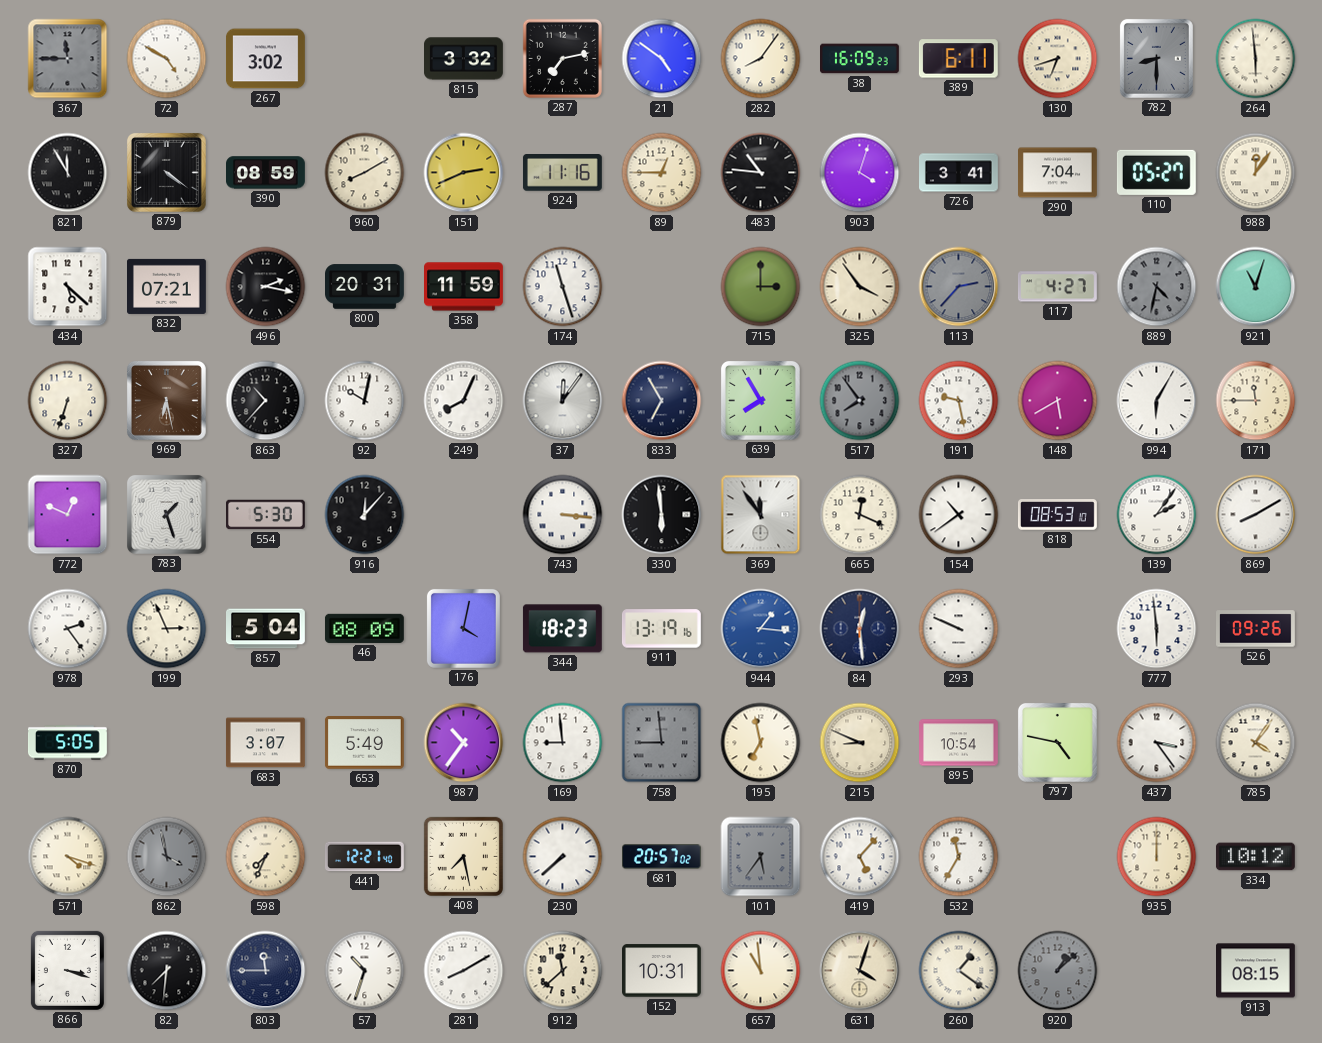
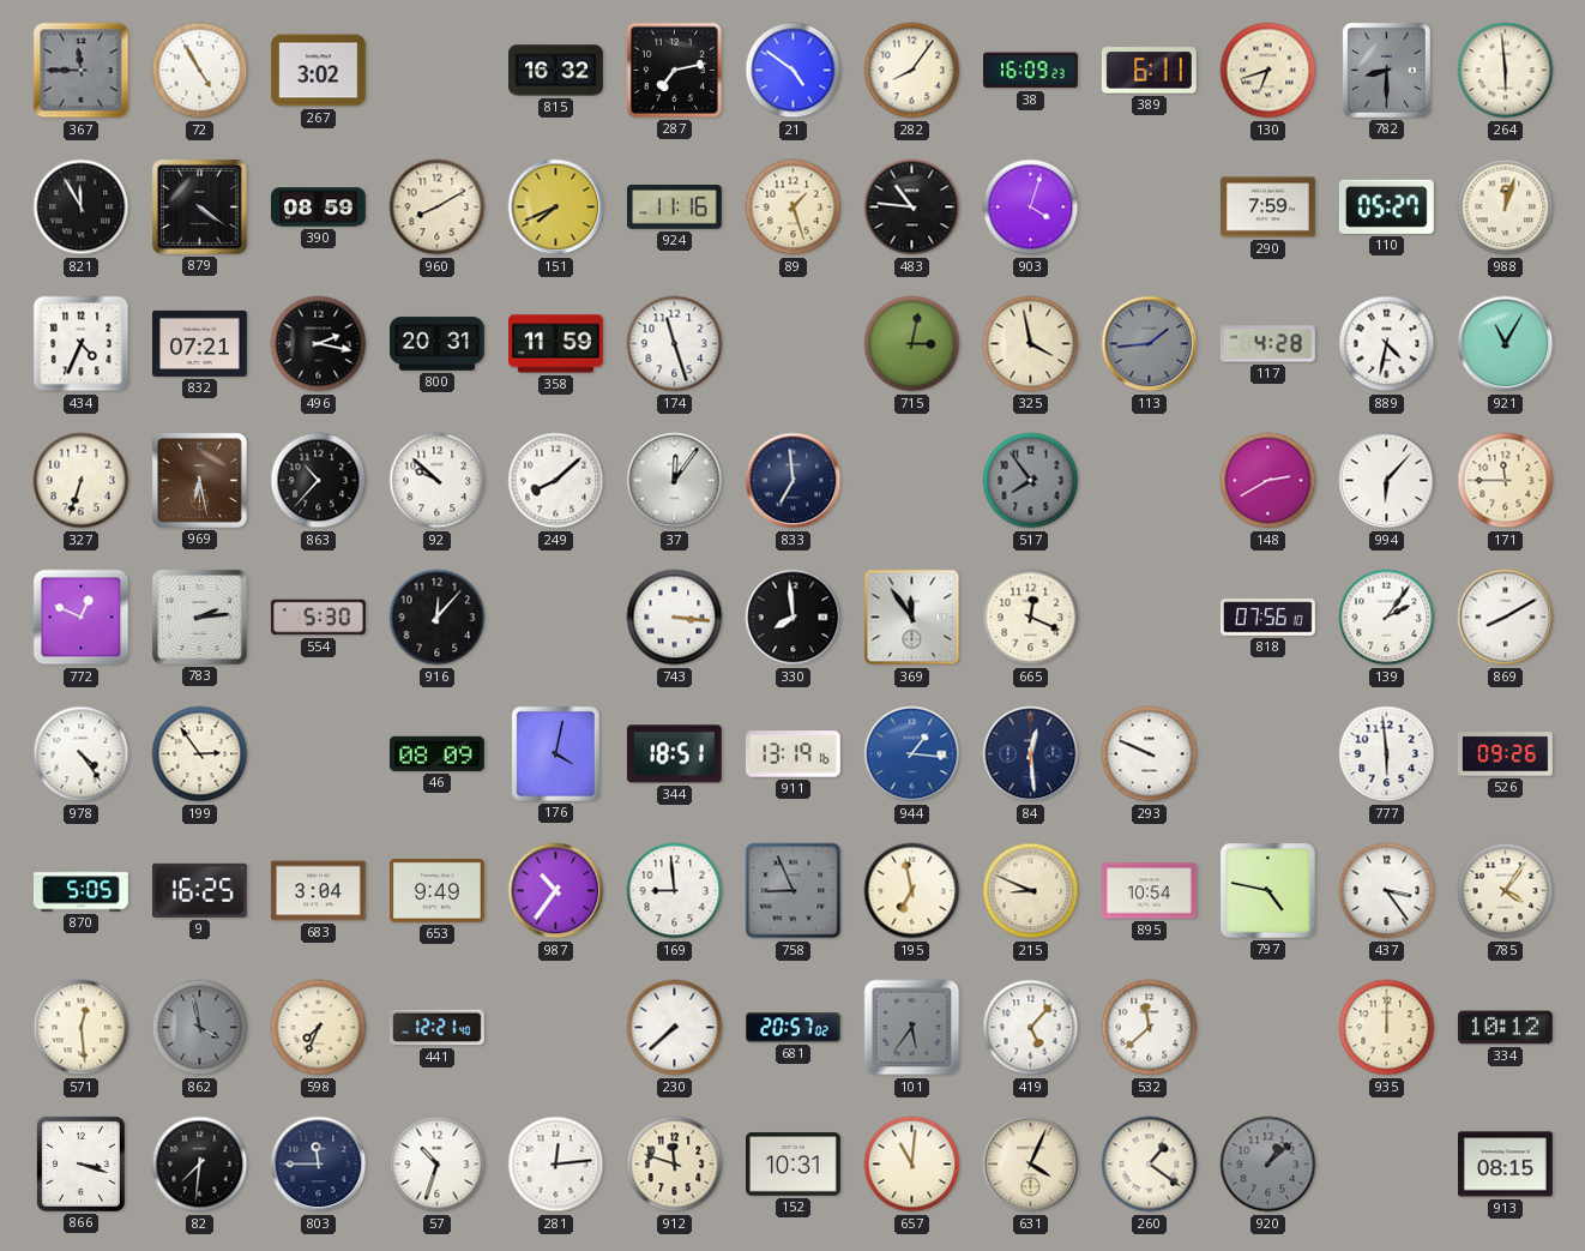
72: 4:50 -> 4:55 (200, 71)
815: 3:32 -> 16:32 (556, 71)
151: 2:41 -> 7:41 (556, 208)
89: 12:45 -> 1:27 (794, 208)
726: 3:41 -> none (959, 173)
290: 7:04 -> 7:59 (1268, 208)
988: 12:06 -> 12:03 (1506, 208)
434: 5:22 -> 4:34 (82, 344)
715: 3:00 -> 3:02 (912, 344)
325: 3:54 -> 3:58 (1031, 344)
113: 2:37 -> 1:44 (1150, 344)
117: 4:27 -> 4:28 (1267, 344)
889 dial: grey -> white (1387, 344)
921: 11:03 -> 11:05 (1506, 344)
92: 10:02 -> 9:52 (438, 481)
249: 8:04 -> 8:08 (556, 481)
833: 6:55 -> 6:59 (794, 481)
639: 7:55 -> none (760, 400)
191: 9:28 -> none (959, 401)
148: 5:40 -> 2:40 (1268, 481)
994: 6:05 -> 6:07 (1387, 481)
783: 1:27 -> 2:14 (199, 617)
330: 5:59 -> 7:59 (794, 618)
154: 10:39 -> none (959, 515)
818: 08:53 -> 07:56 (1268, 618)
978: 2:24 -> 4:24 (82, 754)
199: 2:56 -> 2:54 (200, 754)
857: 5:04 -> none (266, 629)
344: 18:23 -> 18:51 (674, 754)
9: none -> 16:25 (199, 890)
683: 3:07 -> 3:04 (318, 891)
653: 5:49 -> 9:49 (436, 891)
758: 8:59 -> 8:56 (794, 891)
571: 4:18 -> 12:29 (82, 1028)
408: 7:28 -> none (463, 856)
532: 11:35 -> 11:38 (1150, 1028)
281: 8:10 -> 12:14 (556, 1165)
912: 11:38 -> 11:48 (675, 1165)
657: 10:59 -> 11:01 (912, 1165)
631: 4:03 -> 4:04 (1031, 1165)
